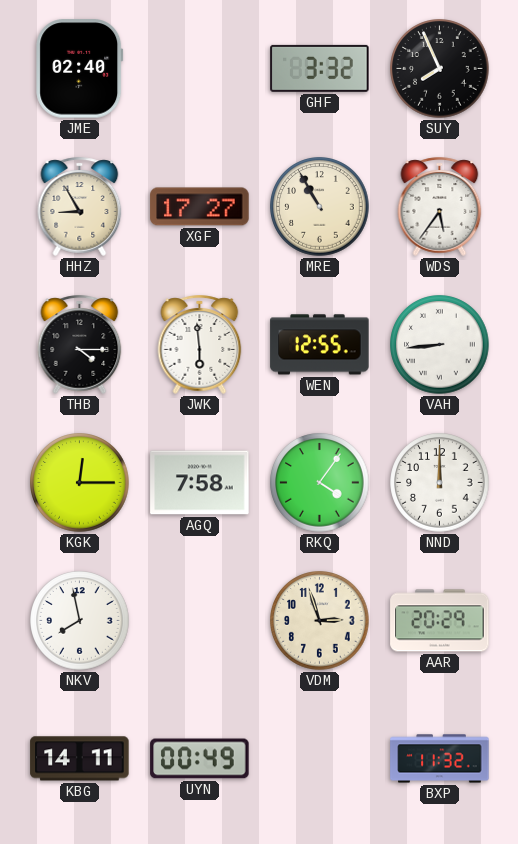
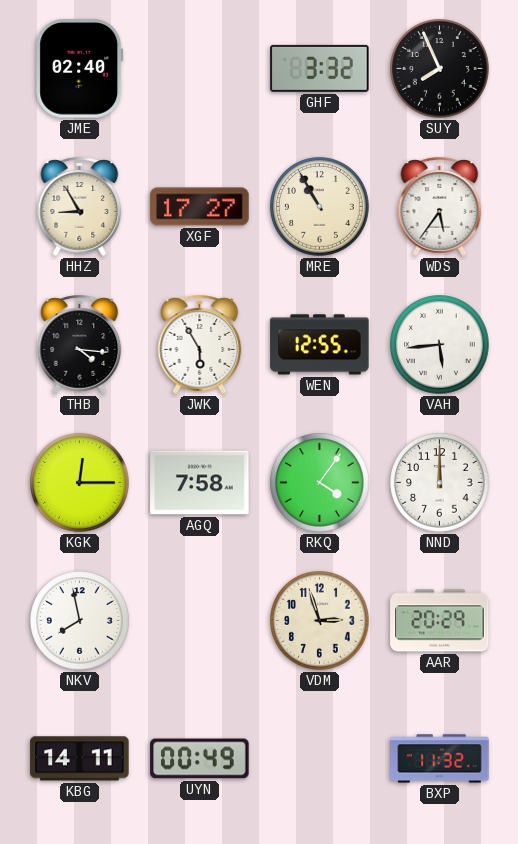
THB: 4:15 -> 4:16 (80, 344)
JWK: 5:59 -> 5:55 (200, 344)
VAH: 8:44 -> 5:44 (440, 345)
